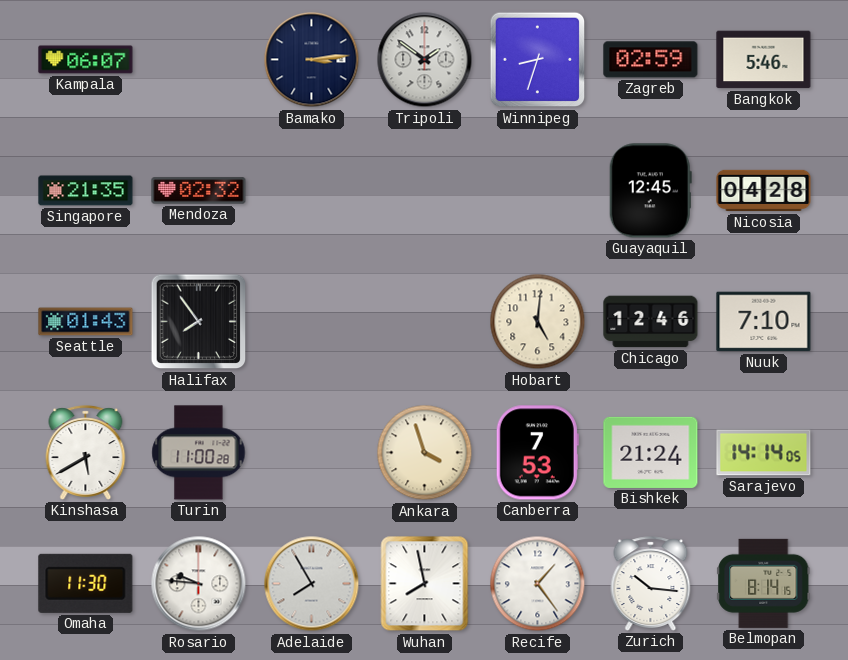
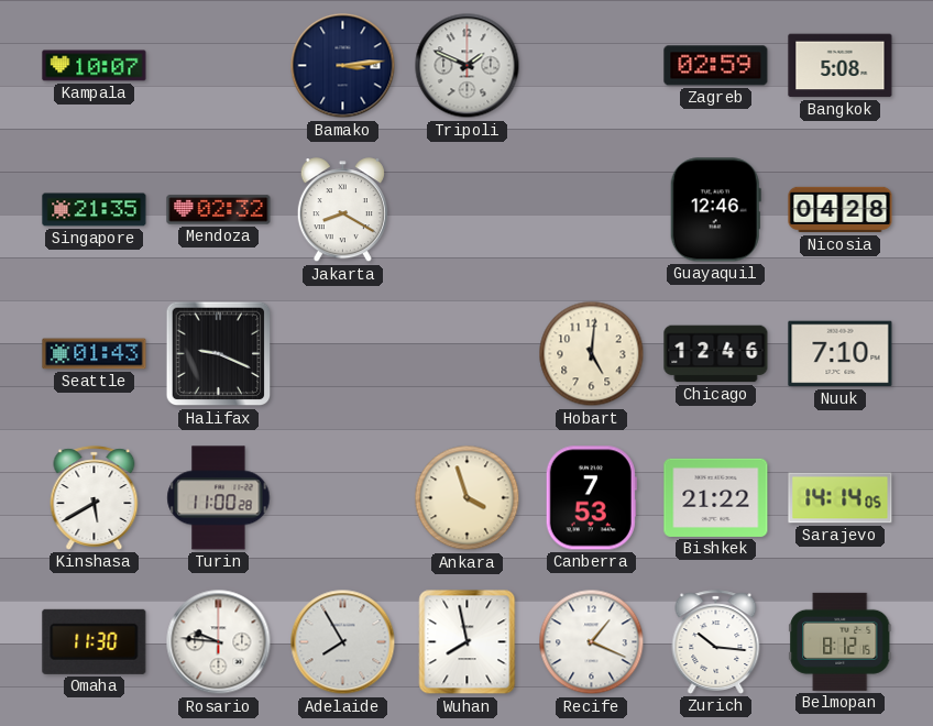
Kampala: 06:07 -> 10:07 (95, 66)
Tripoli: 1:51 -> 1:49 (468, 66)
Winnipeg: 8:33 -> none (538, 60)
Bangkok: 5:46 -> 5:08 (841, 66)
Jakarta: none -> 8:20 (342, 210)
Guayaquil: 12:45 -> 12:46 (715, 210)
Halifax: 7:54 -> 9:19 (219, 354)
Bishkek: 21:24 -> 21:22 (716, 497)
Recife: 1:24 -> 1:19 (592, 642)
Belmopan: 8:14 -> 8:12 (841, 641)
